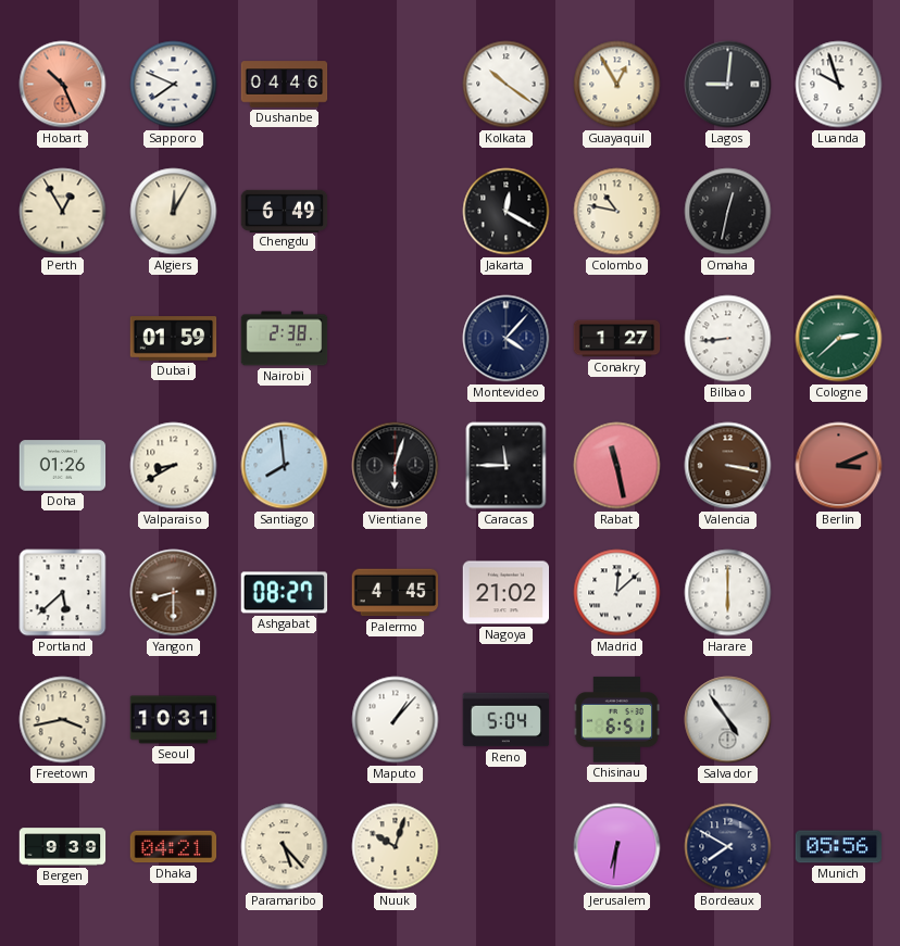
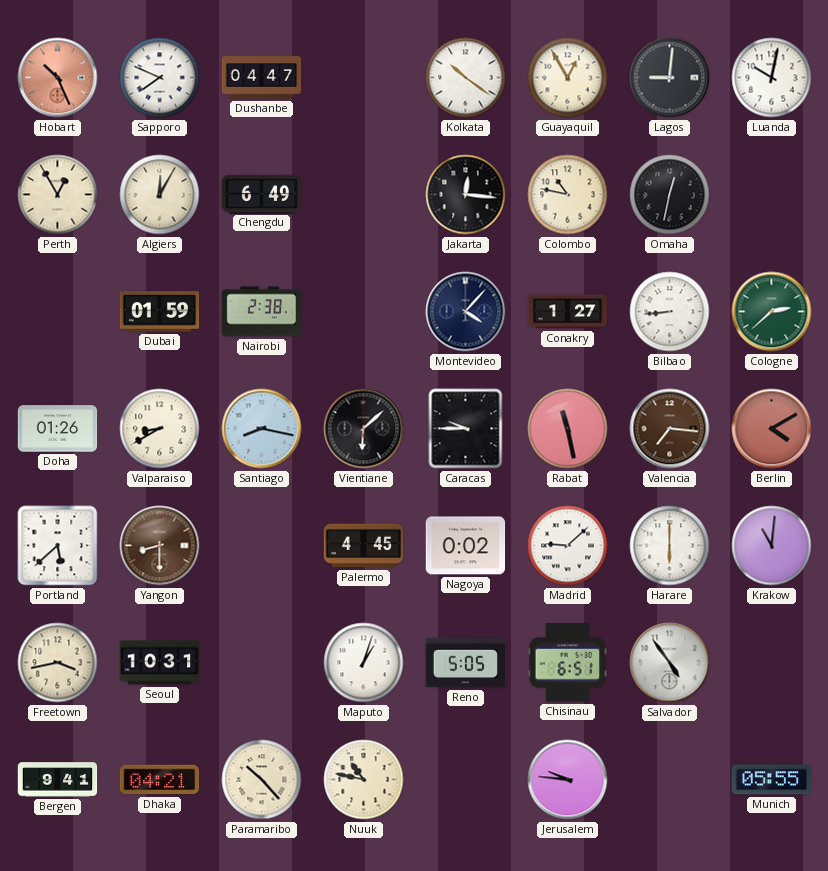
Dushanbe: 04:46 -> 04:47 (262, 78)
Luanda: 9:57 -> 10:02 (772, 78)
Jakarta: 12:20 -> 12:16 (466, 195)
Santiago: 7:59 -> 8:17 (262, 429)
Vientiane: 6:03 -> 6:08 (364, 429)
Caracas: 11:45 -> 9:45 (466, 429)
Valencia: 3:17 -> 7:16 (670, 429)
Berlin: 3:11 -> 4:10 (772, 429)
Ashgabat: 08:27 -> none (285, 593)
Nagoya: 21:02 -> 0:02 (466, 546)
Madrid: 12:08 -> 9:08 (568, 546)
Krakow: none -> 11:01 (772, 546)
Maputo: 1:07 -> 1:03 (364, 663)
Reno: 5:04 -> 5:05 (466, 663)
Bergen: 9:39 -> 9:41 (58, 780)
Paramaribo: 5:23 -> 10:23 (262, 780)
Nuuk: 10:03 -> 10:47 (364, 780)
Jerusalem: 6:31 -> 9:46 (568, 780)
Bordeaux: 7:50 -> none (728, 847)
Munich: 05:56 -> 05:55 (772, 780)
